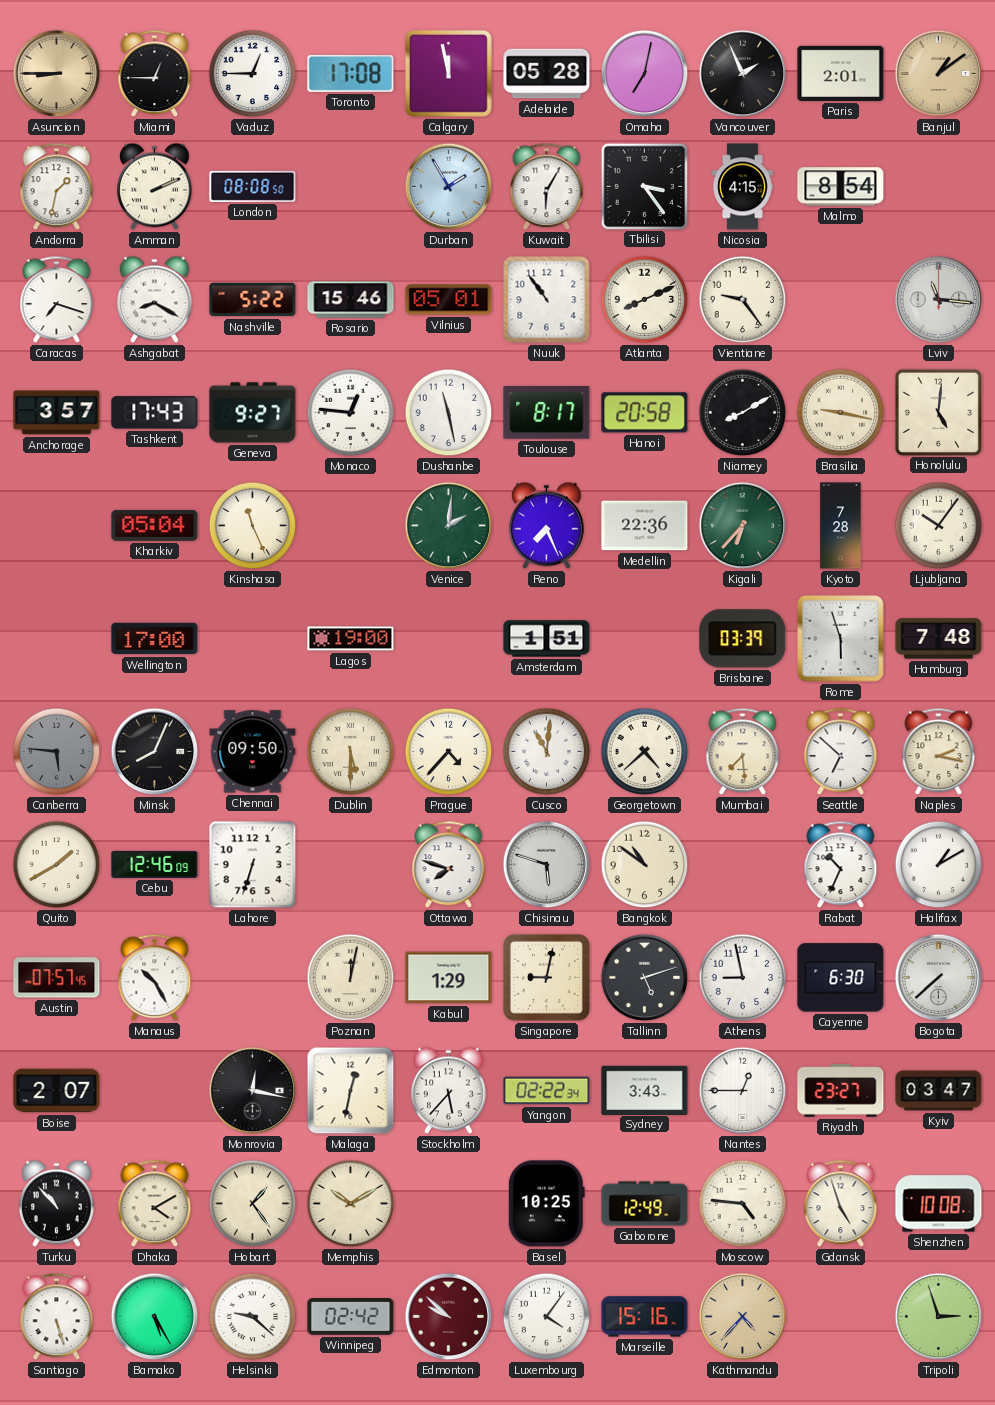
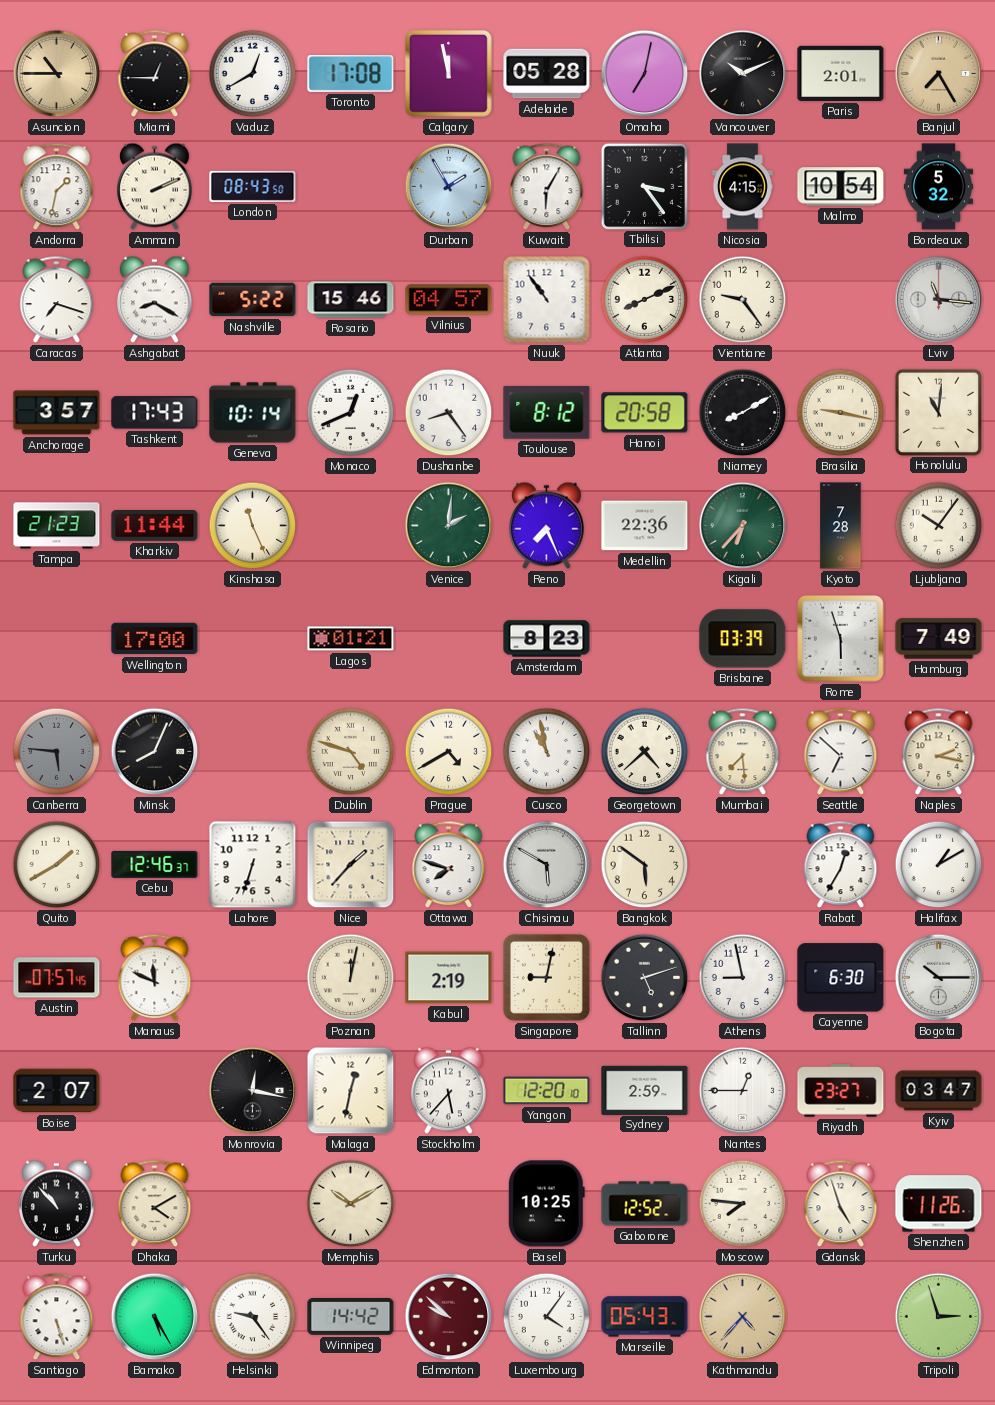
Asuncion: 8:45 -> 10:45 (57, 74)
Vaduz: 12:45 -> 12:40 (253, 74)
Vancouver: 1:56 -> 10:11 (743, 74)
Banjul: 1:09 -> 7:25 (939, 74)
London: 08:08 -> 08:43 (253, 186)
Malmo: 8:54 -> 10:54 (841, 187)
Bordeaux: none -> 5:32 (938, 187)
Vilnius: 05:01 -> 04:57 (449, 300)
Geneva: 9:27 -> 10:14 (253, 413)
Monaco: 12:46 -> 12:41 (351, 413)
Dushanbe: 11:28 -> 8:24 (449, 413)
Toulouse: 8:17 -> 8:12 (547, 413)
Honolulu: 5:01 -> 11:01 (938, 412)
Tampa: none -> 21:23 (57, 526)
Kharkiv: 05:04 -> 11:44 (155, 526)
Lagos: 19:00 -> 01:21 (351, 639)
Amsterdam: 1:51 -> 8:23 (547, 639)
Hamburg: 7:48 -> 7:49 (939, 639)
Chennai: 09:50 -> none (253, 752)
Dublin: 5:30 -> 4:48 (351, 752)
Prague: 4:37 -> 4:40 (449, 752)
Cusco: 11:01 -> 10:58 (547, 752)
Cebu: 12:46:09 -> 12:46:37 (155, 864)
Nice: none -> 1:37 (351, 865)
Chisinau: 5:48 -> 5:50 (547, 865)
Bangkok: 10:51 -> 5:51 (645, 865)
Rabat: 10:34 -> 12:35 (841, 865)
Manaus: 10:25 -> 11:49 (155, 978)
Kabul: 1:29 -> 2:19 (449, 978)
Bogota: 7:38 -> 10:15 (939, 978)
Yangon: 02:22 -> 12:20 (547, 1091)
Sydney: 3:43 -> 2:59 (645, 1090)
Hobart: 1:24 -> none (253, 1204)
Gaborone: 12:49 -> 12:52 (645, 1204)
Moscow: 4:46 -> 7:46 (743, 1204)
Shenzhen: 10:08 -> 11:26 (939, 1204)
Helsinki: 9:22 -> 9:24 (253, 1317)
Winnipeg: 02:42 -> 14:42 (351, 1317)
Marseille: 15:16 -> 05:43 (645, 1317)
